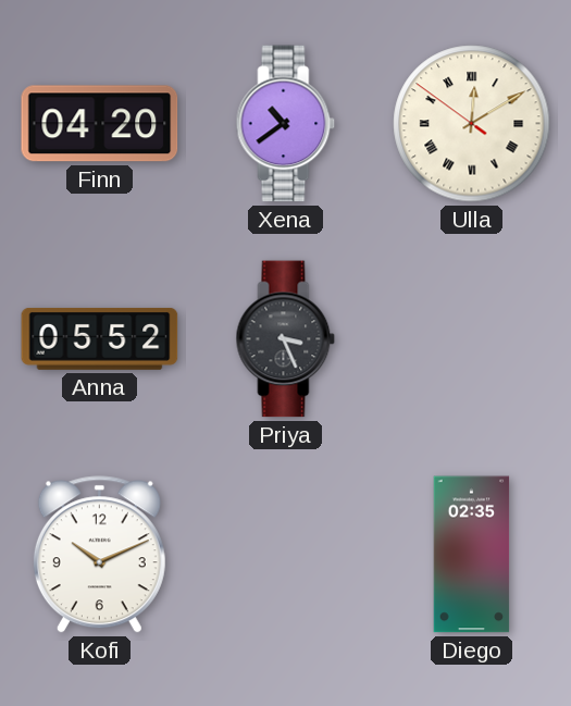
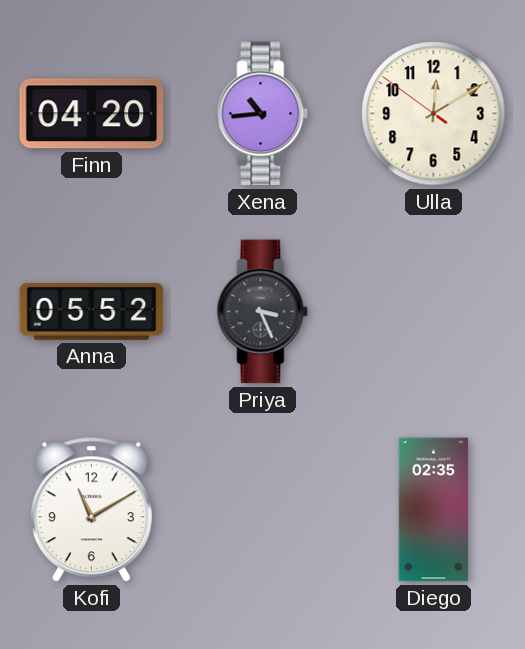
Xena: 10:39 -> 10:44 (263, 114)
Ulla numerals: Roman -> Arabic (434, 114)
Kofi: 10:11 -> 11:10 (91, 510)
